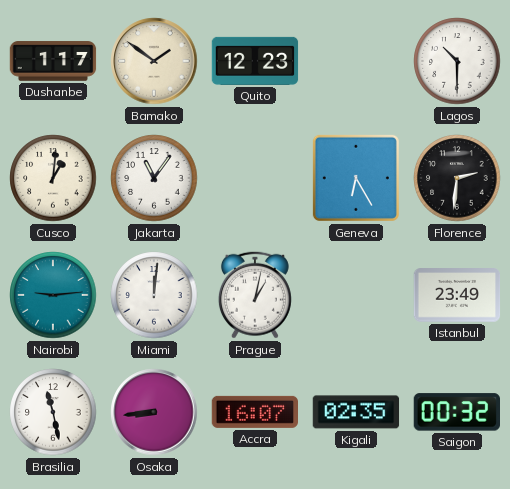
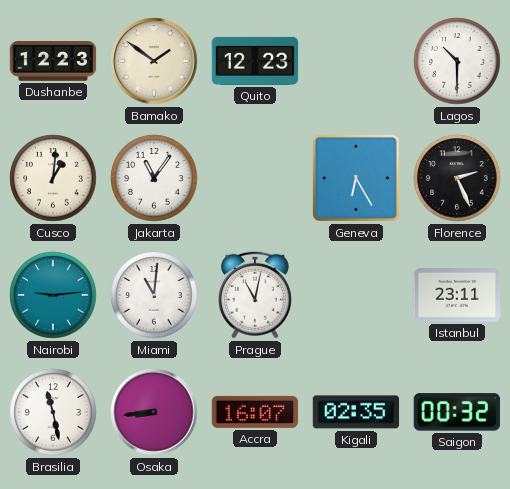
Dushanbe: 1:17 -> 12:23 (53, 61)
Florence: 2:31 -> 2:26 (457, 178)
Miami: 12:01 -> 11:01 (154, 295)
Prague: 1:02 -> 11:02 (255, 295)
Istanbul: 23:49 -> 23:11 (457, 295)
